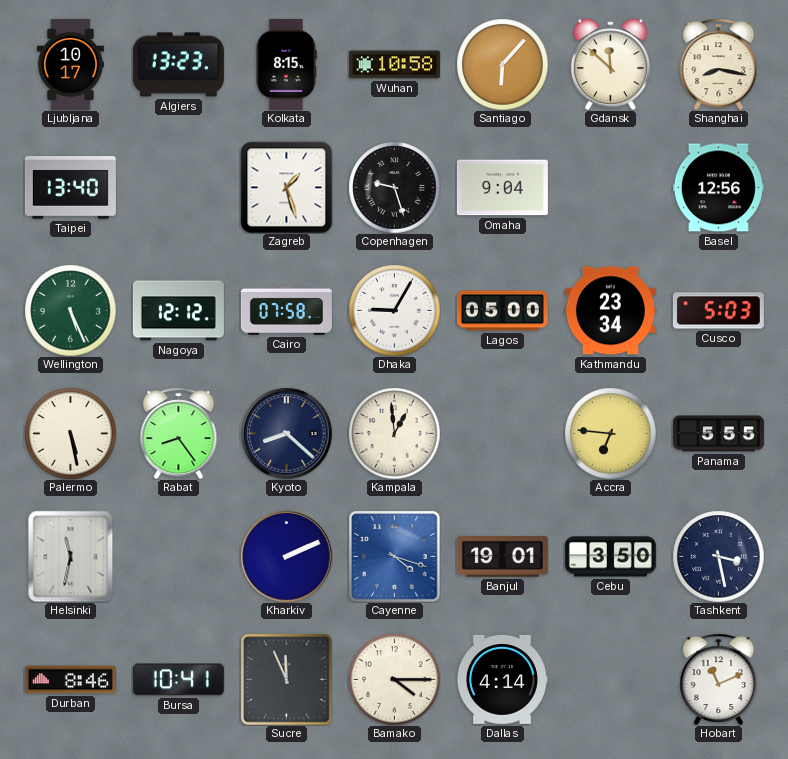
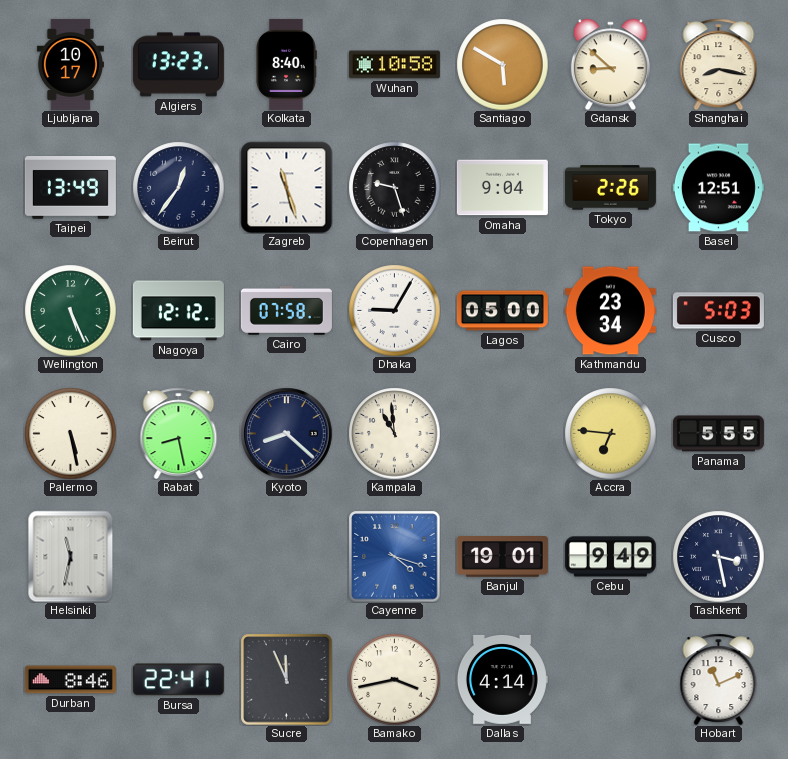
Kolkata: 8:15 -> 8:40 (286, 64)
Santiago: 6:07 -> 5:50 (502, 64)
Gdansk: 11:52 -> 8:52 (610, 64)
Taipei: 13:40 -> 13:49 (70, 188)
Beirut: none -> 12:36 (178, 187)
Zagreb: 1:27 -> 11:27 (286, 187)
Tokyo: none -> 2:26 (610, 188)
Basel: 12:56 -> 12:51 (718, 188)
Rabat: 8:24 -> 8:28 (179, 433)
Kampala: 12:59 -> 10:59 (394, 433)
Kharkiv: 2:11 -> none (286, 556)
Cebu: 3:50 -> 9:49 (610, 557)
Bursa: 10:41 -> 22:41 (178, 680)
Bamako: 4:15 -> 3:43 (394, 679)
